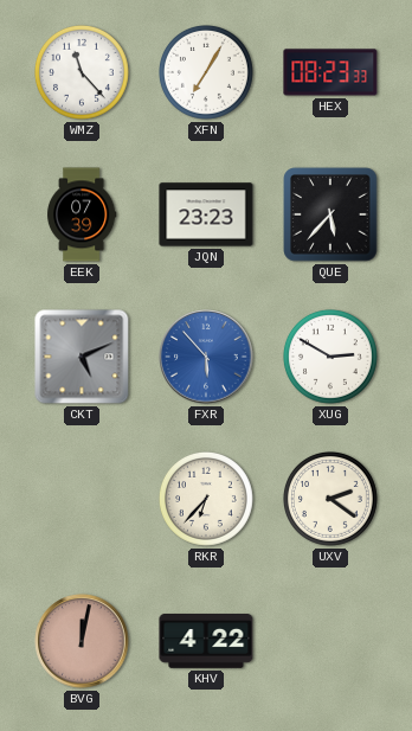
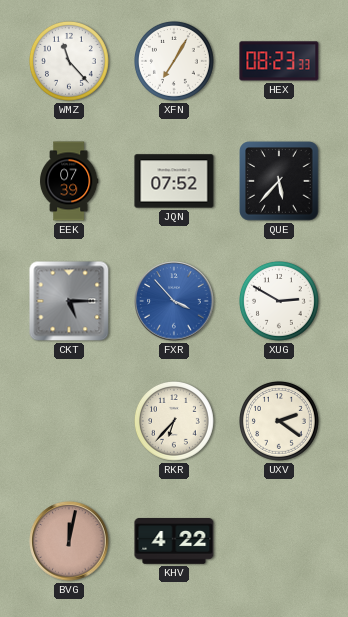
JQN: 23:23 -> 07:52 (174, 181)
CKT: 5:11 -> 5:15 (69, 301)
FXR: 5:53 -> 3:53 (174, 301)
